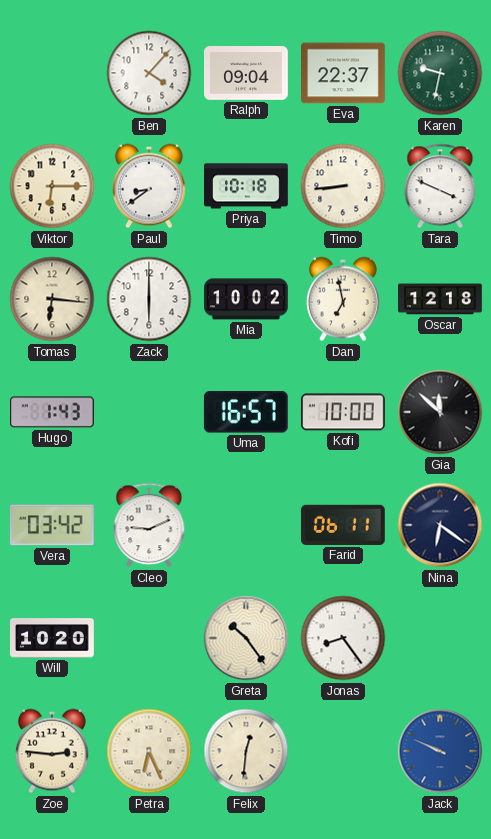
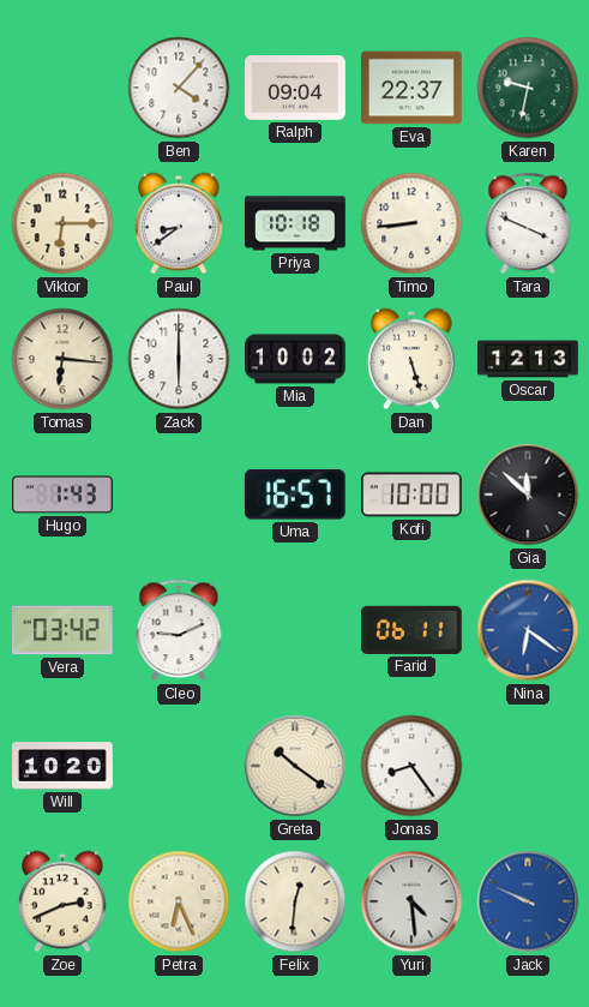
Dan: 6:58 -> 5:27 (413, 359)
Oscar: 12:18 -> 12:13 (528, 359)
Nina dial: navy -> blue (528, 630)
Greta: 10:24 -> 10:21 (295, 766)
Zoe: 2:46 -> 2:41 (64, 901)
Yuri: none -> 4:29 (411, 901)
